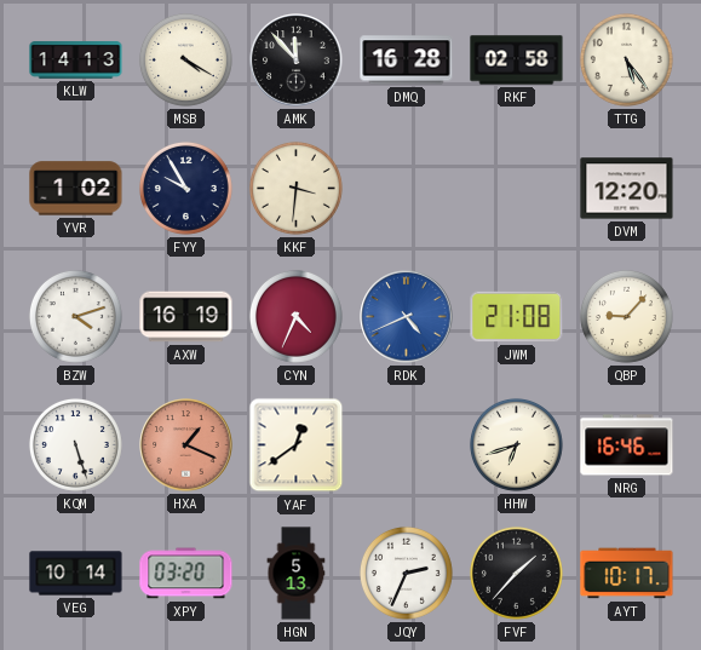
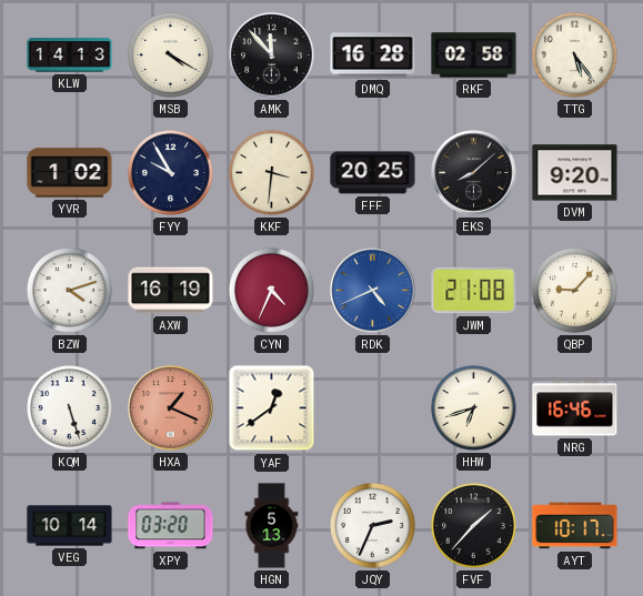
FFF: none -> 20:25 (373, 173)
EKS: none -> 8:08 (474, 173)
DVM: 12:20 -> 9:20 (575, 173)
